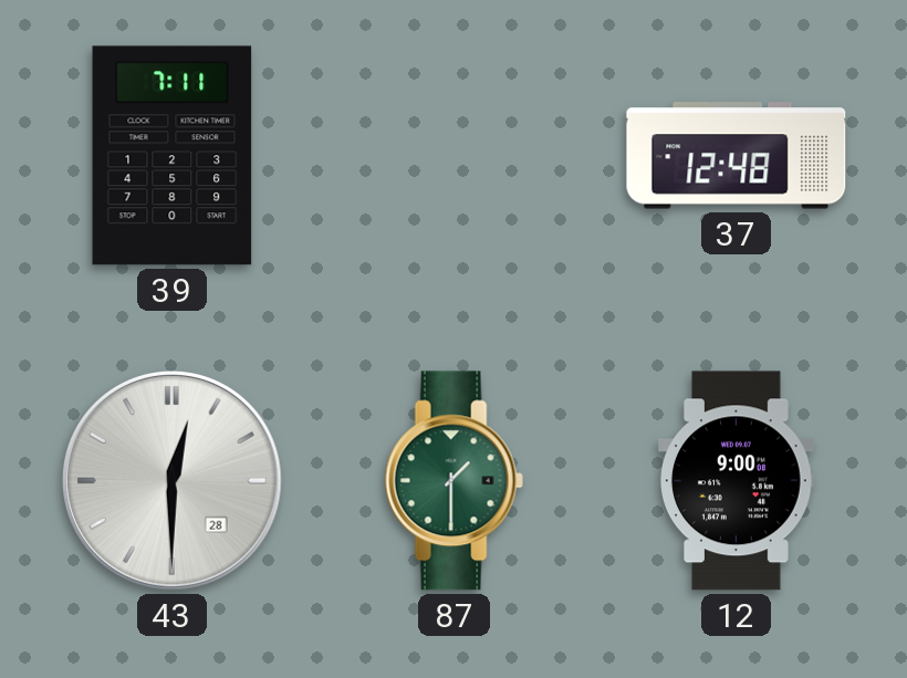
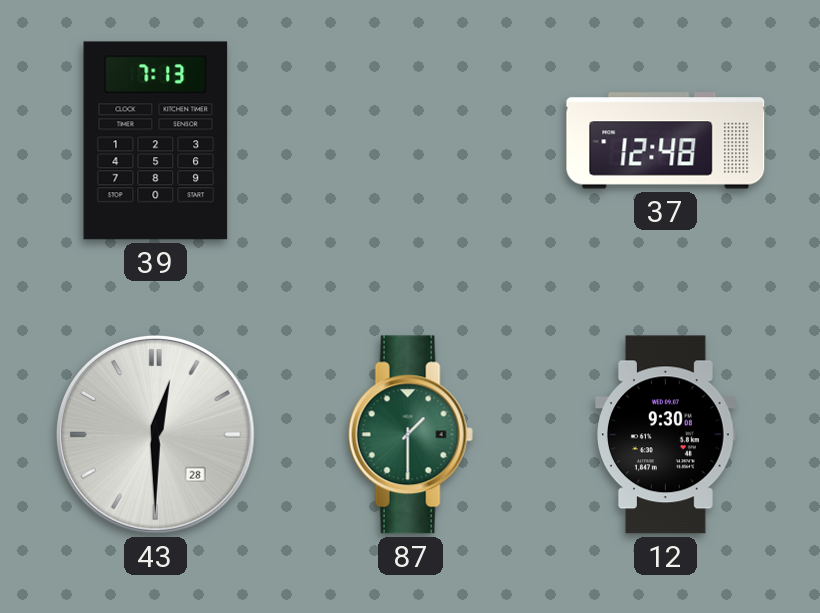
39: 7:11 -> 7:13 (156, 141)
12: 9:00 -> 9:30 (666, 435)
